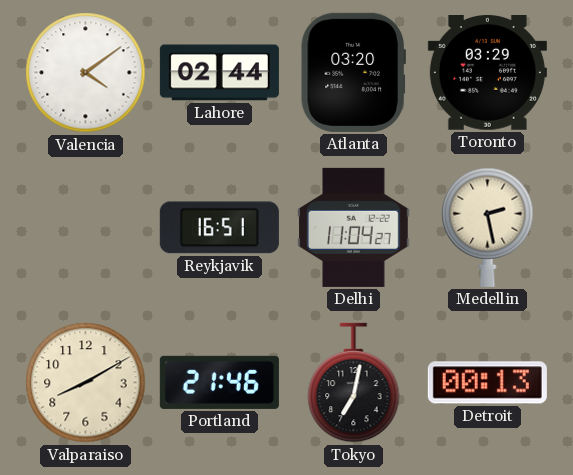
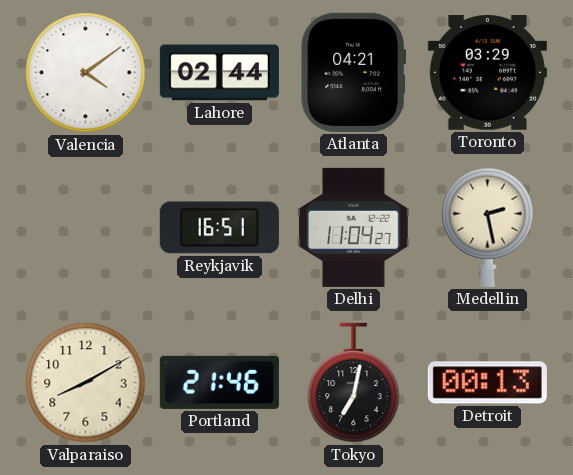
Atlanta: 03:20 -> 04:21 (353, 72)
